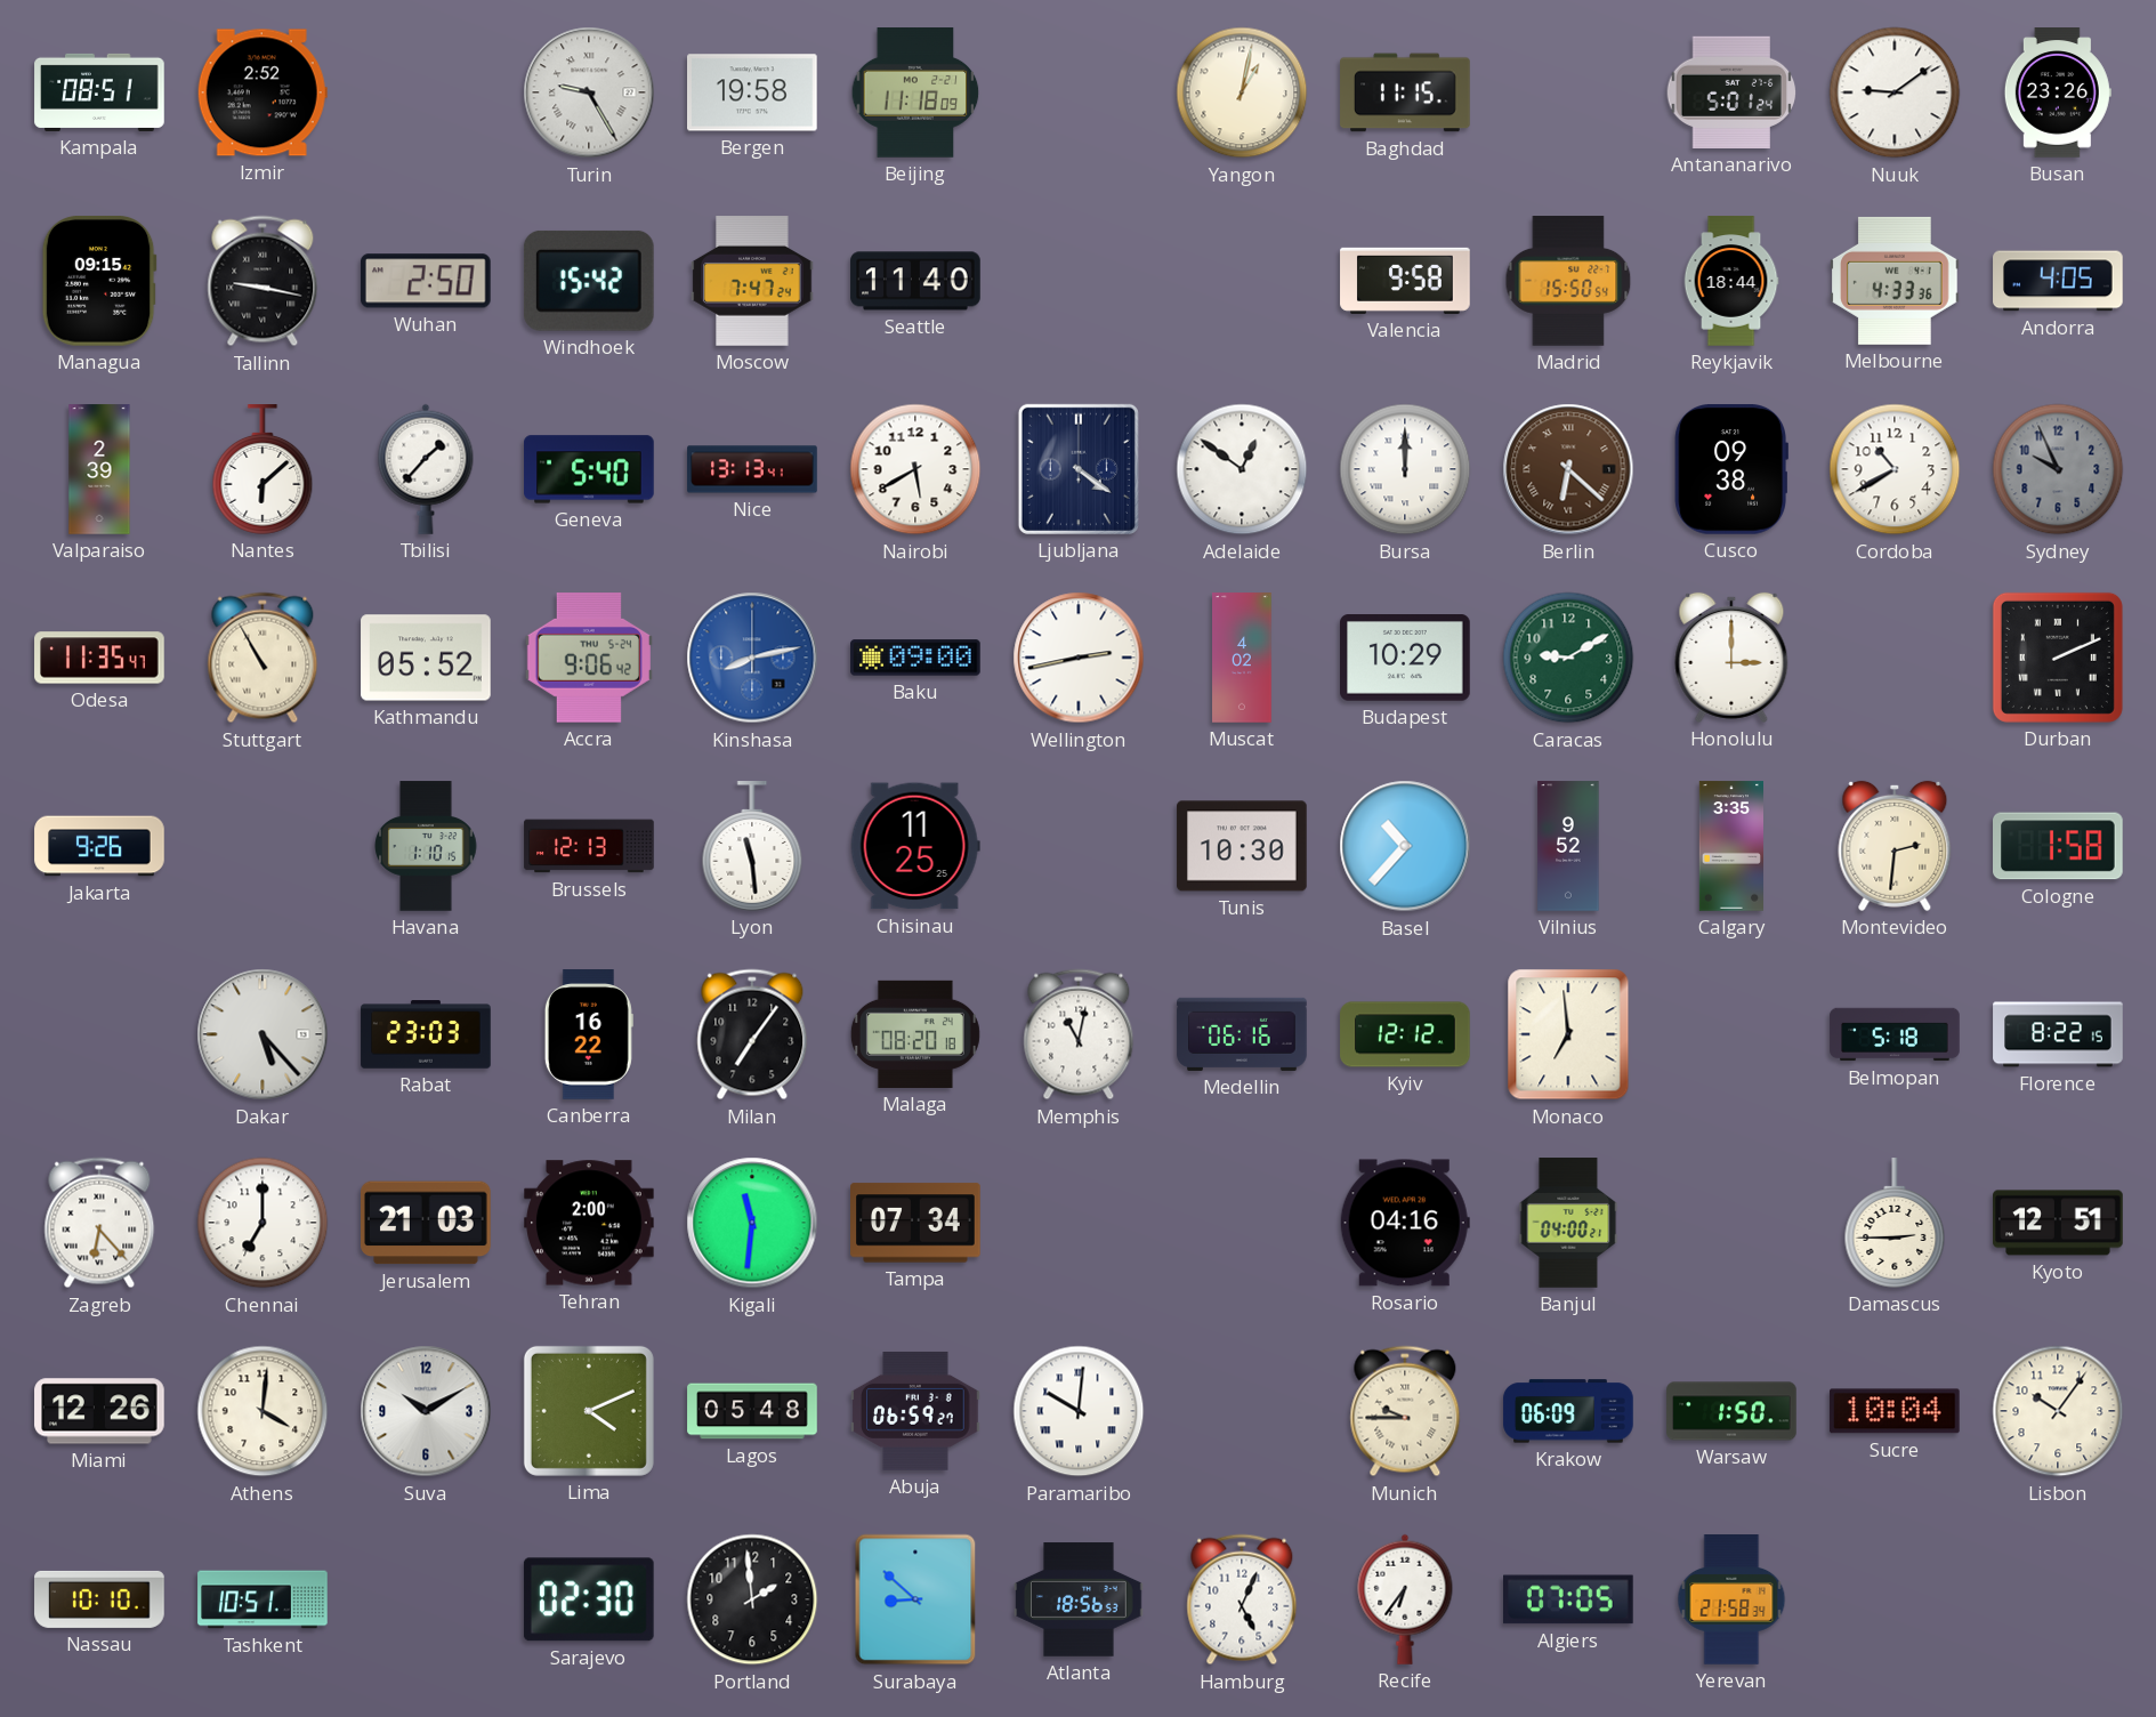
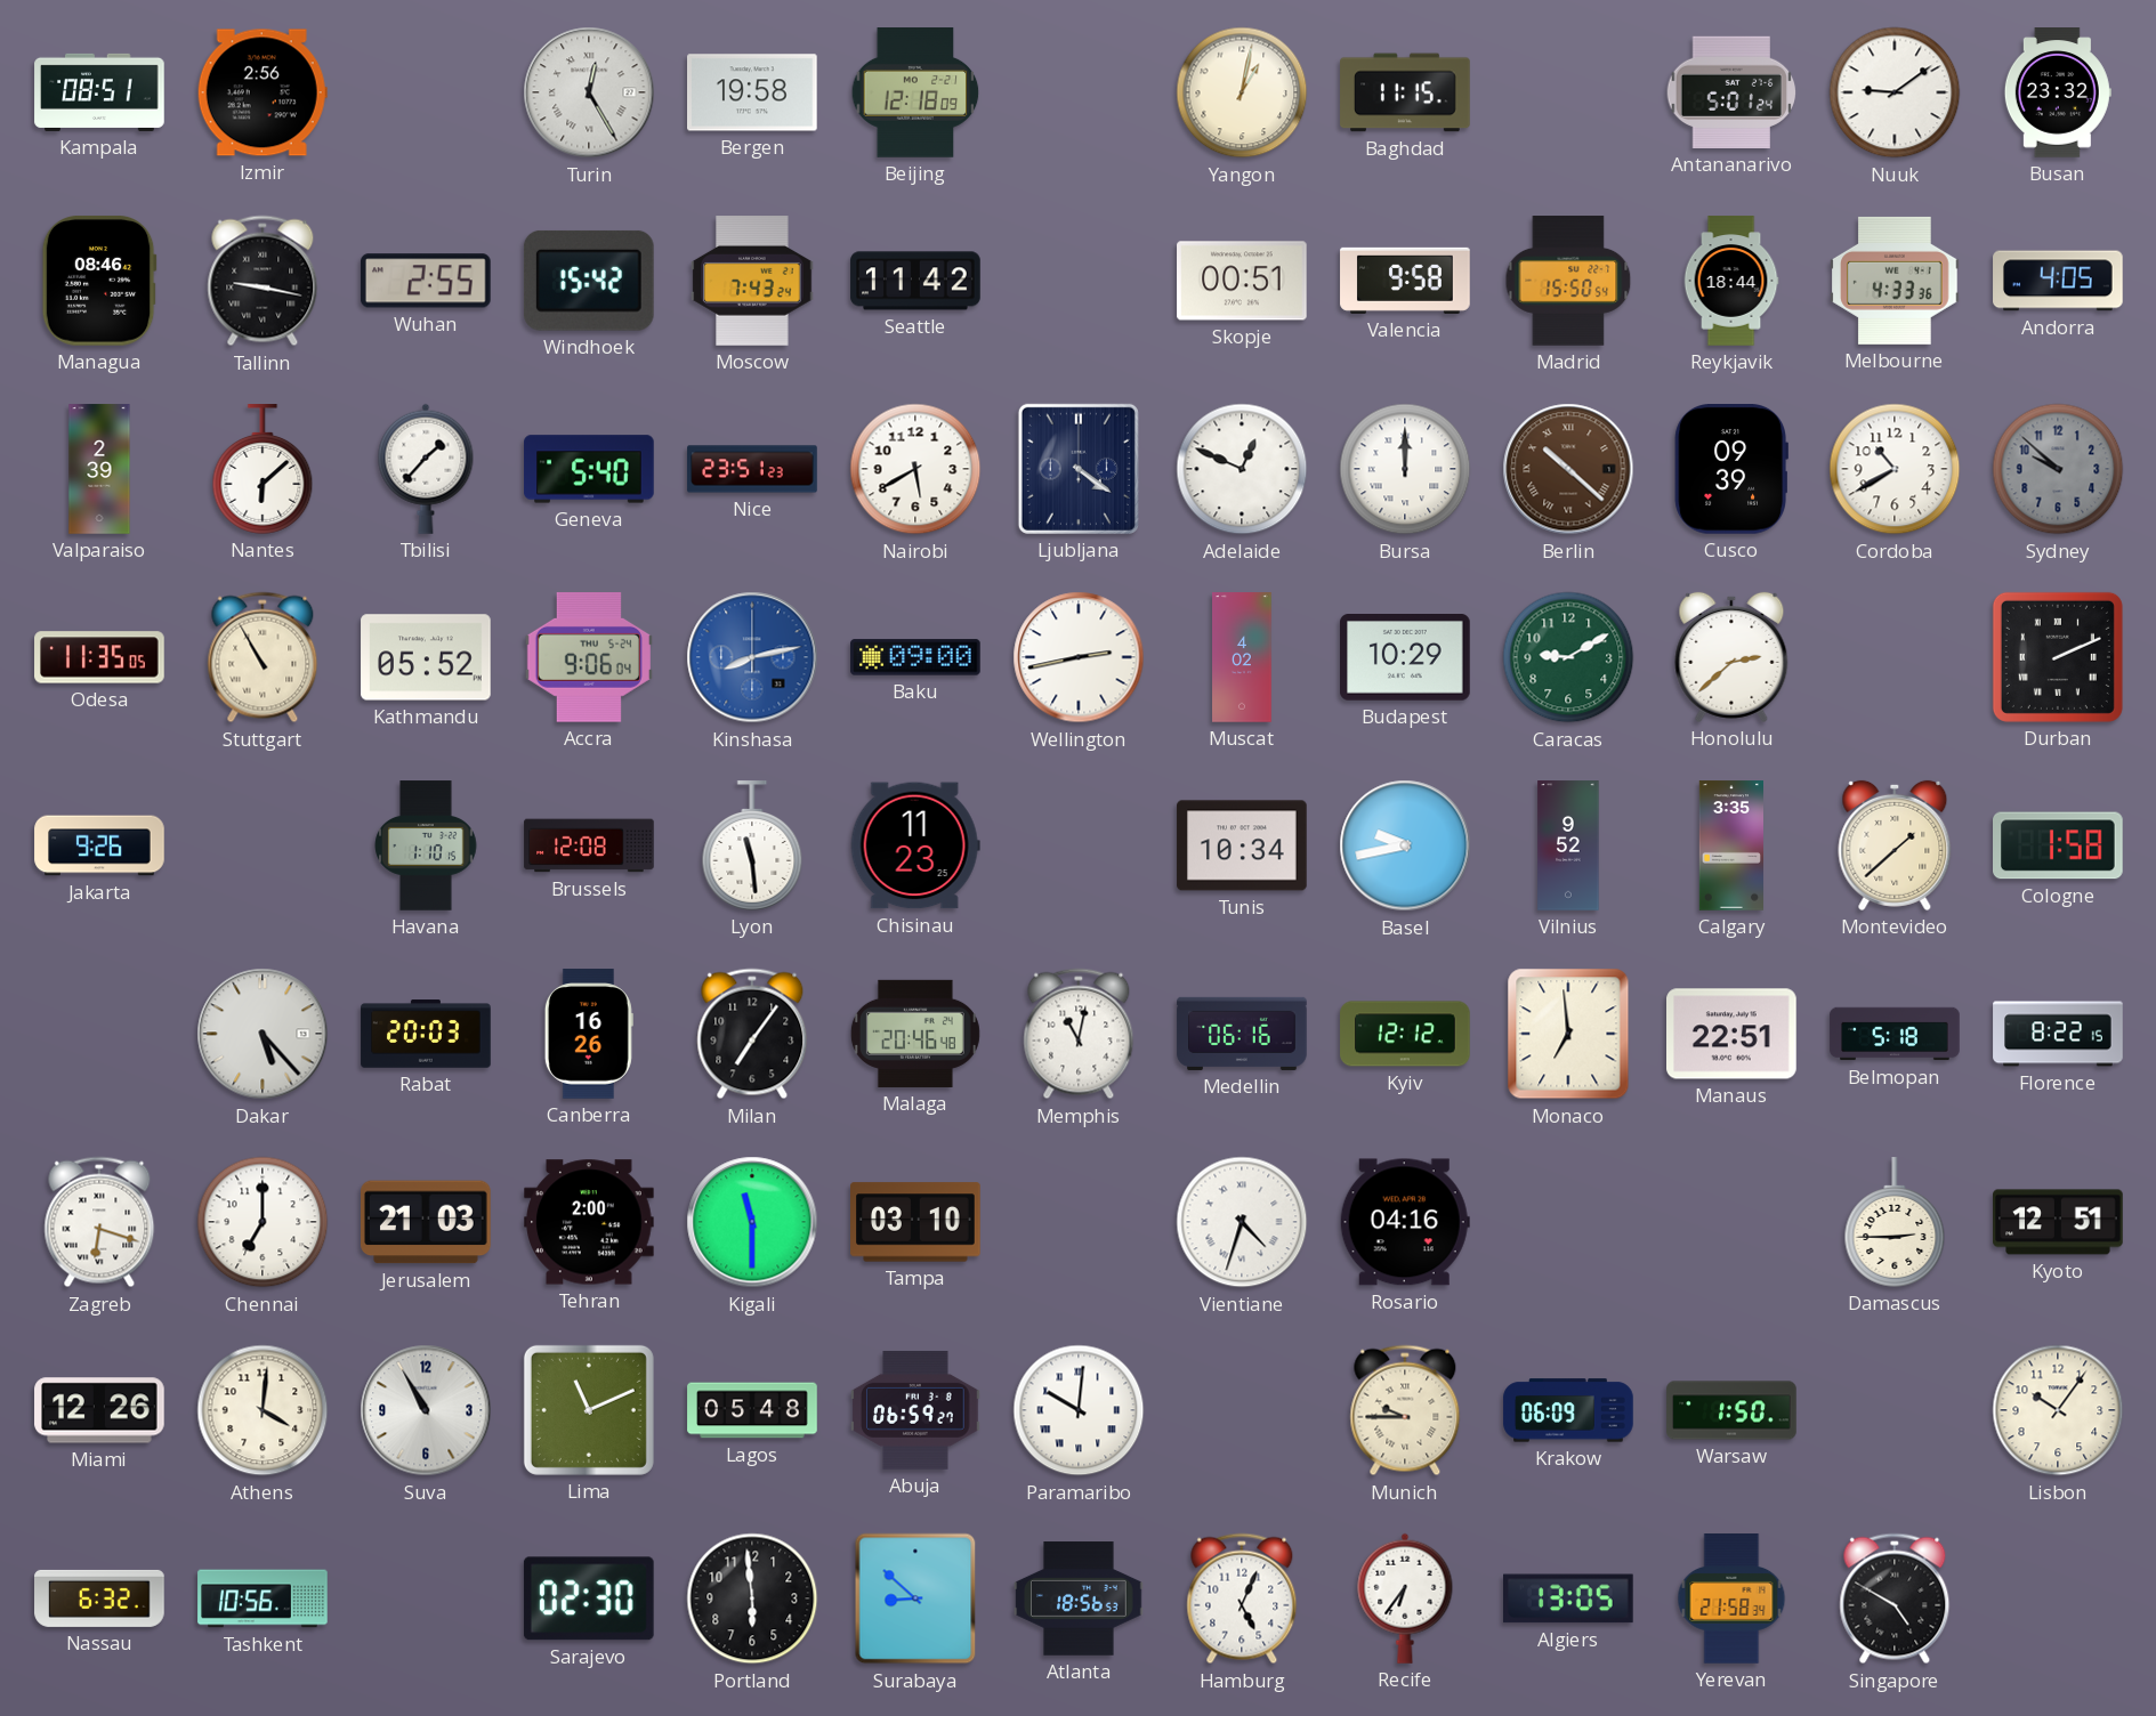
Izmir: 2:52 -> 2:56 (263, 92)
Turin: 9:25 -> 12:25 (589, 92)
Beijing: 11:18 -> 12:18 (915, 92)
Busan: 23:26 -> 23:32 (2058, 92)
Managua: 09:15 -> 08:46 (99, 281)
Wuhan: 2:50 -> 2:55 (426, 281)
Moscow: 7:47 -> 7:43 (752, 281)
Seattle: 11:40 -> 11:42 (915, 281)
Skopje: none -> 00:51 (1242, 281)
Nice: 13:13 -> 23:51 (752, 469)
Adelaide: 12:51 -> 12:49 (1242, 469)
Berlin: 6:22 -> 10:22 (1568, 469)
Cusco: 09:38 -> 09:39 (1731, 470)
Sydney: 9:56 -> 9:52 (2058, 469)
Odesa: 11:35:47 -> 11:35:05 (99, 657)
Accra: 9:06:42 -> 9:06:04 (589, 658)
Honolulu: 3:00 -> 2:38 (1731, 657)
Brussels: 12:13 -> 12:08 (589, 845)
Chisinau: 11:25 -> 11:23 (915, 845)
Tunis: 10:30 -> 10:34 (1242, 845)
Basel: 10:37 -> 9:43 (1405, 845)
Montevideo: 2:31 -> 1:38 (1895, 845)
Rabat: 23:03 -> 20:03 (426, 1034)
Canberra: 16:22 -> 16:26 (589, 1034)
Malaga: 08:20 -> 20:46 (915, 1034)
Manaus: none -> 22:51 (1733, 1034)
Zagreb: 6:23 -> 6:18 (99, 1222)
Kigali: 11:31 -> 11:30 (752, 1222)
Tampa: 07:34 -> 03:10 (915, 1222)
Vientiane: none -> 4:33 (1242, 1222)
Banjul: 04:00 -> none (1568, 1223)
Suva: 10:10 -> 10:55 (426, 1410)
Lima: 4:11 -> 11:11 (589, 1410)
Sucre: 10:04 -> none (1895, 1411)
Nassau: 10:10 -> 6:32 (99, 1598)
Tashkent: 10:51 -> 10:56 (263, 1598)
Portland: 1:59 -> 5:59 (752, 1598)
Algiers: 07:05 -> 13:05 (1569, 1598)
Singapore: none -> 4:50 (1895, 1598)
